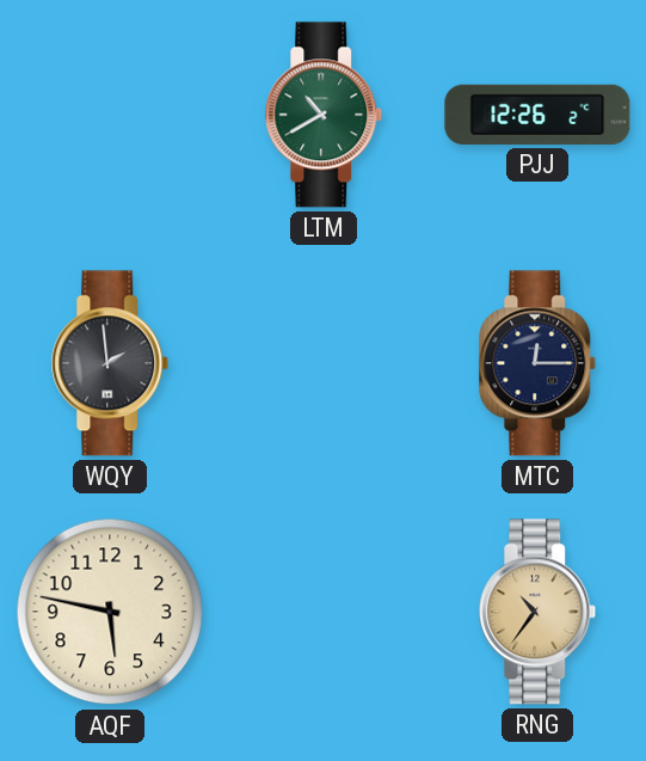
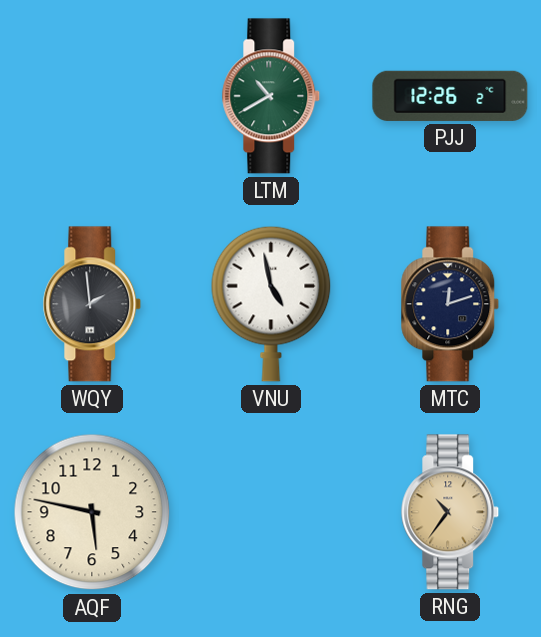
VNU: none -> 4:58 (271, 304)
MTC: 12:15 -> 12:12 (450, 304)
